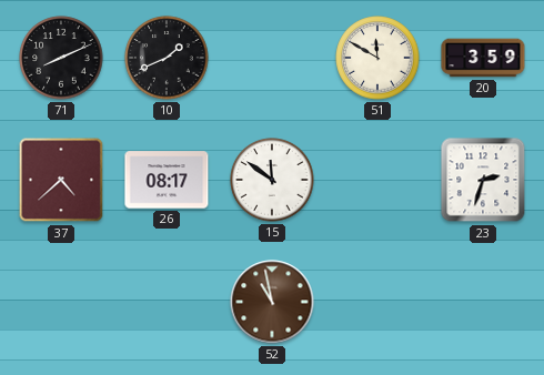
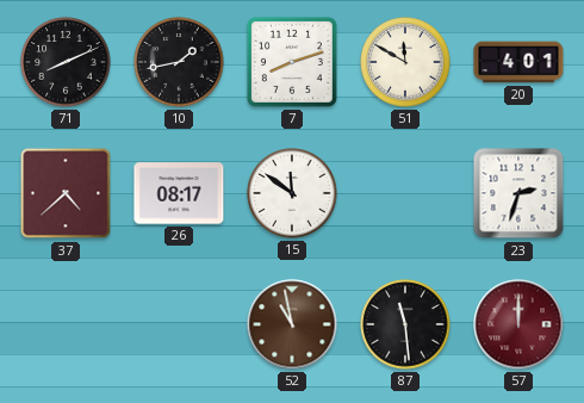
10: 1:41 -> 1:43 (179, 62)
7: none -> 8:12 (292, 62)
20: 3:59 -> 4:01 (518, 62)
87: none -> 11:29 (405, 324)
57: none -> 12:00 (518, 324)
